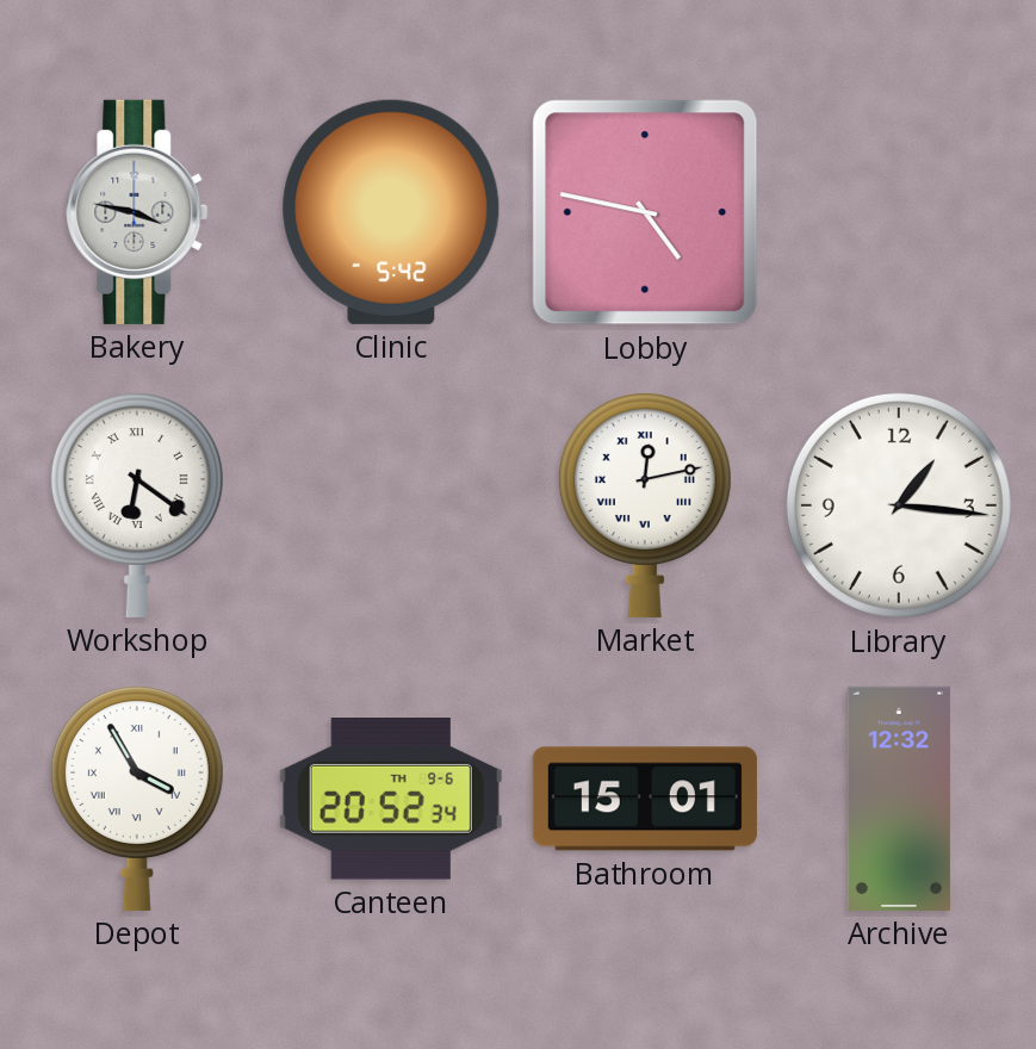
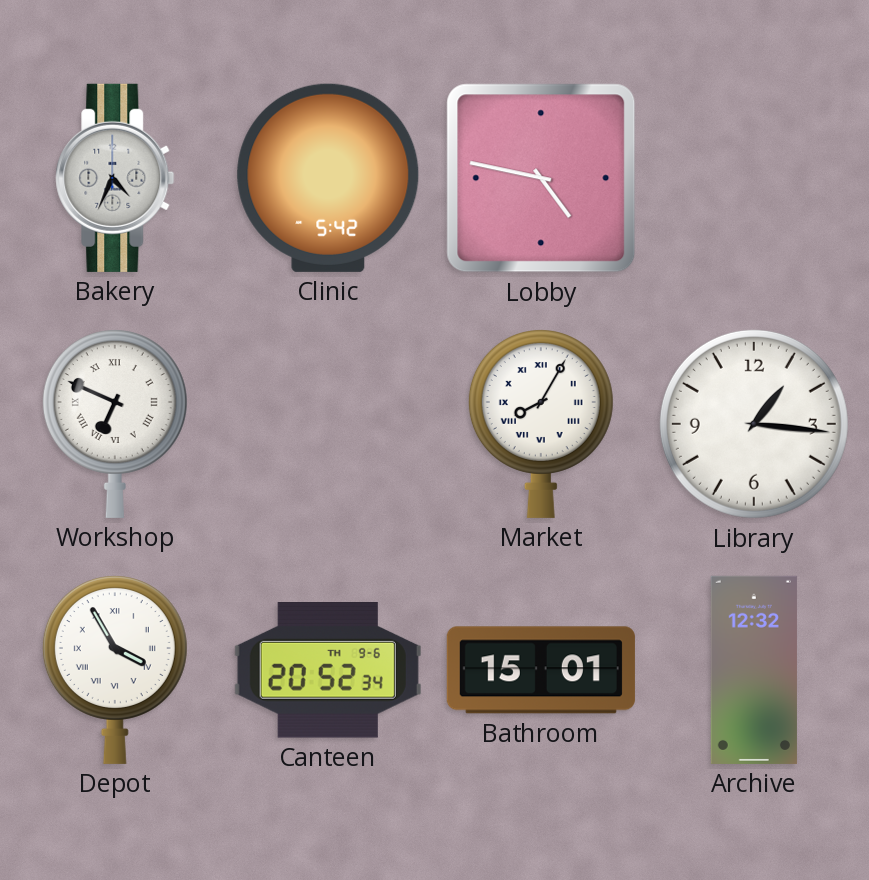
Bakery: 3:47 -> 4:34 (115, 178)
Workshop: 6:21 -> 6:49 (115, 424)
Market: 12:13 -> 8:05 (541, 424)
